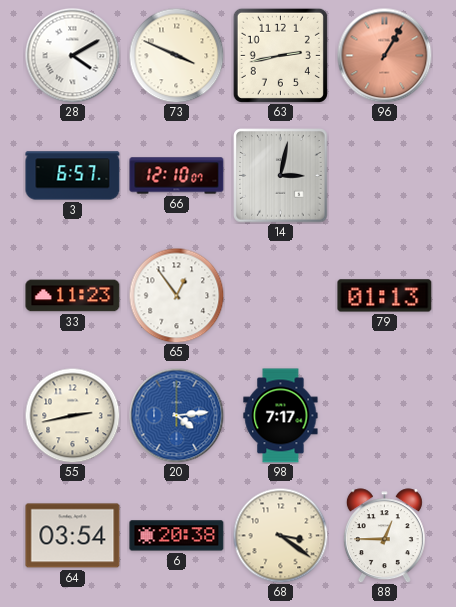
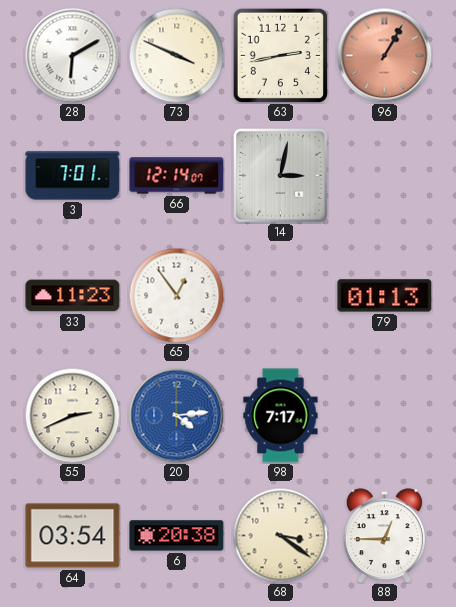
28: 4:10 -> 6:10 (72, 55)
3: 6:57 -> 7:01 (73, 176)
66: 12:10 -> 12:14 (177, 176)
55: 2:43 -> 2:41 (72, 415)
